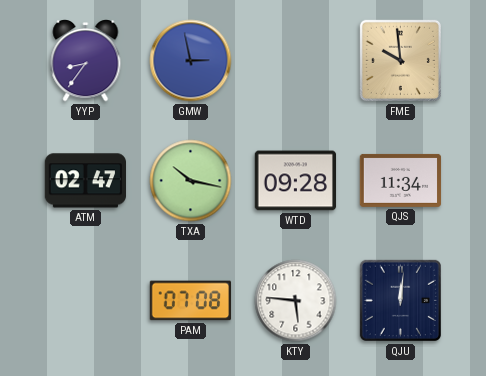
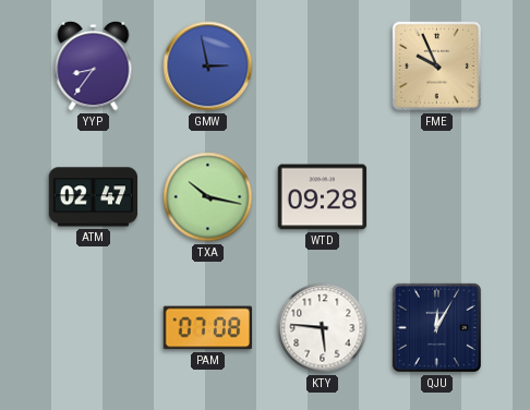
FME: 9:59 -> 9:56 (436, 65)
QJS: 11:34 -> none (401, 180)
QJU: 12:01 -> 12:05 (436, 327)
